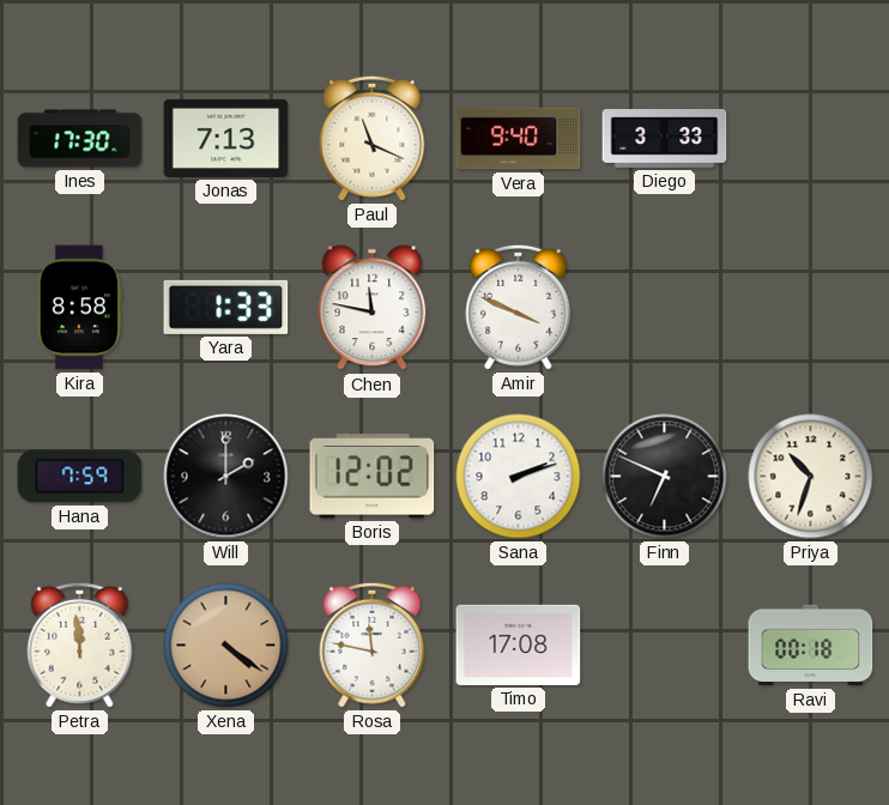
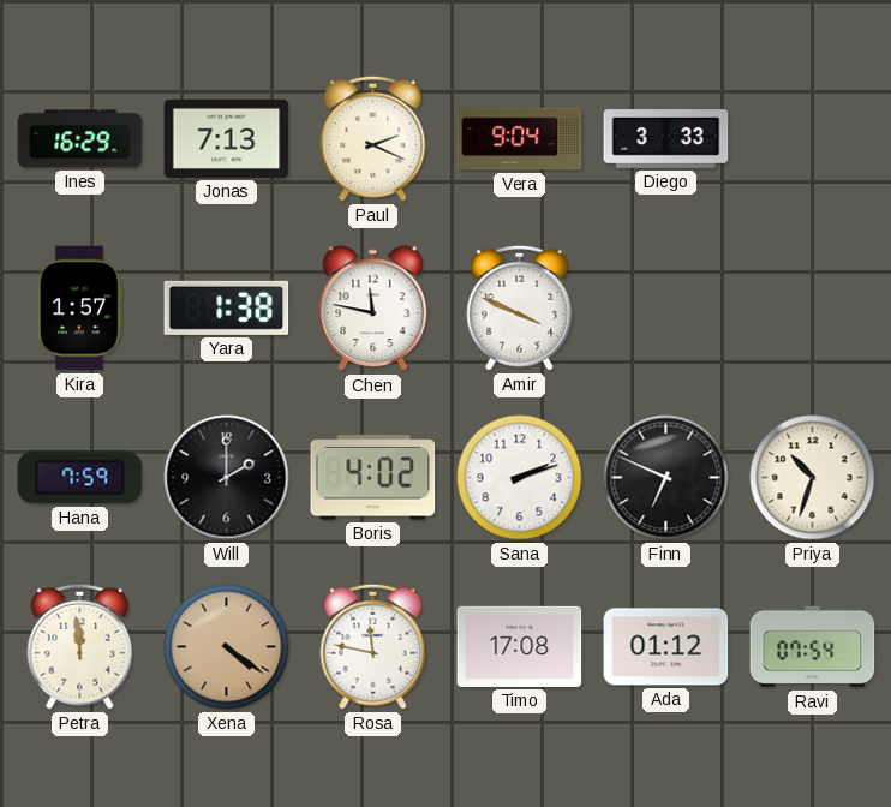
Ines: 17:30 -> 16:29 (80, 139)
Paul: 11:19 -> 2:19 (373, 138)
Vera: 9:40 -> 9:04 (520, 139)
Kira: 8:58 -> 1:57 (79, 309)
Yara: 1:33 -> 1:38 (227, 307)
Boris: 12:02 -> 4:02 (373, 478)
Ada: none -> 01:12 (666, 647)
Ravi: 00:18 -> 07:54 (813, 647)
